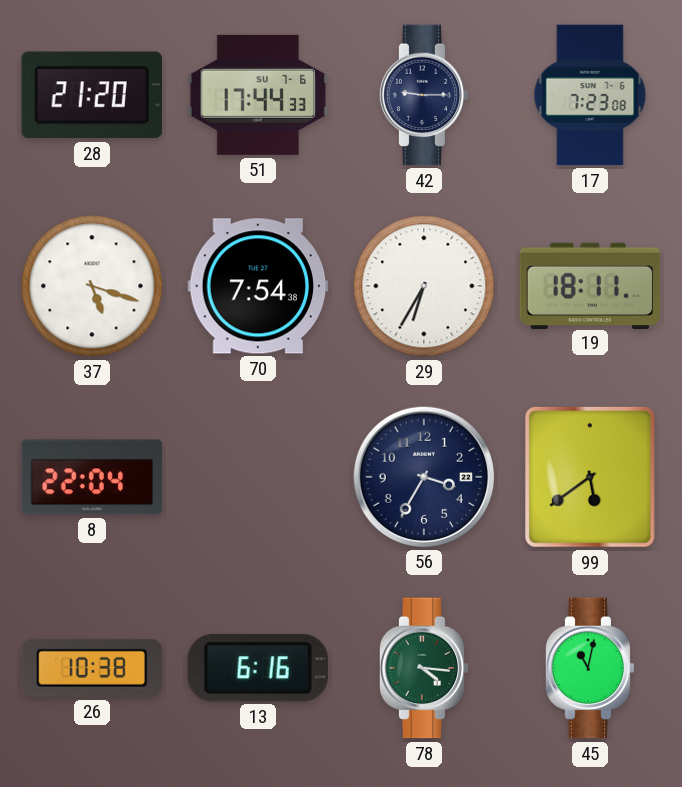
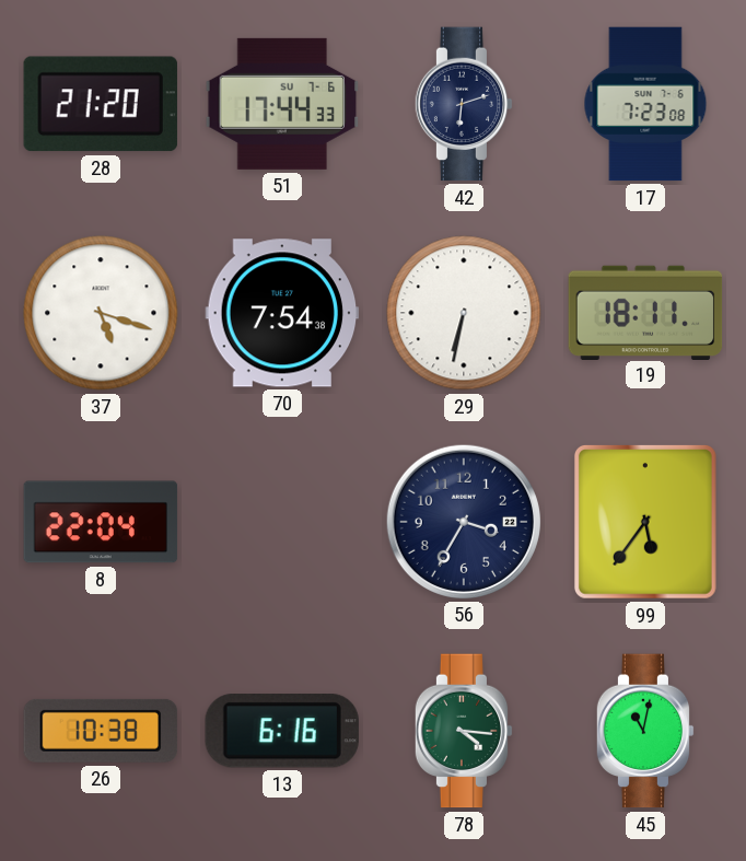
42: 9:15 -> 6:12 (464, 104)
29: 6:35 -> 6:32 (464, 313)
99: 5:39 -> 5:36 (645, 522)
